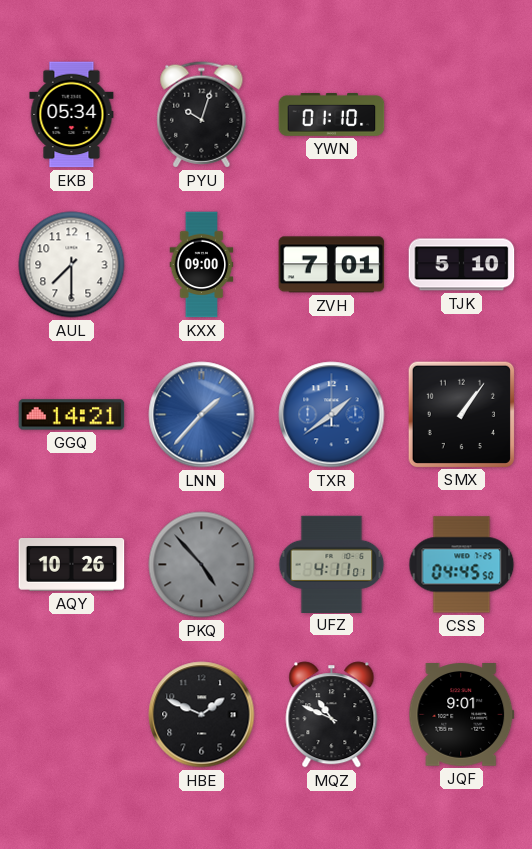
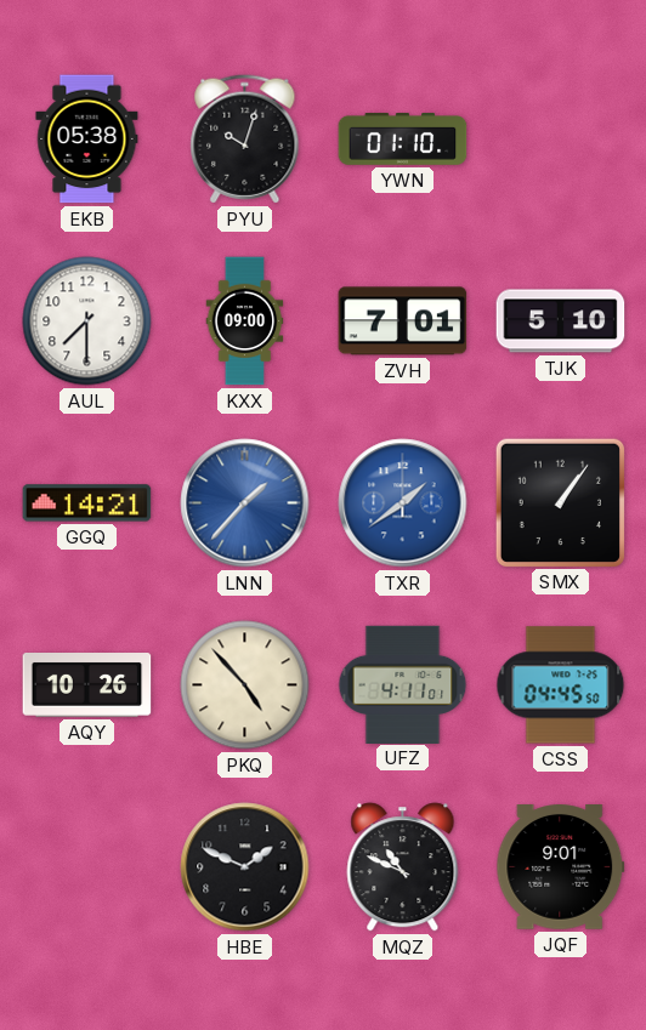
EKB: 05:34 -> 05:38 (87, 140)
PKQ dial: grey -> cream (245, 685)
